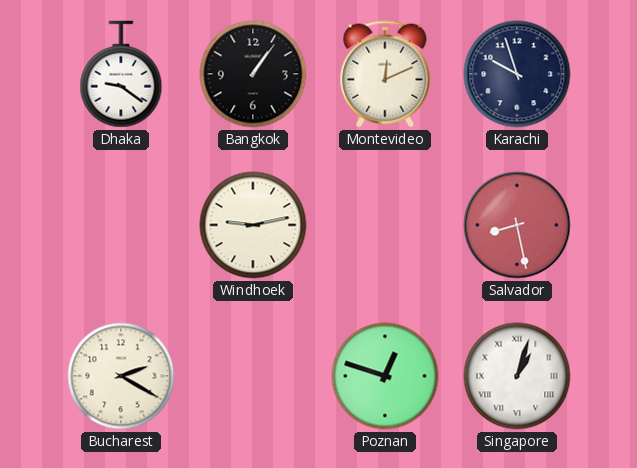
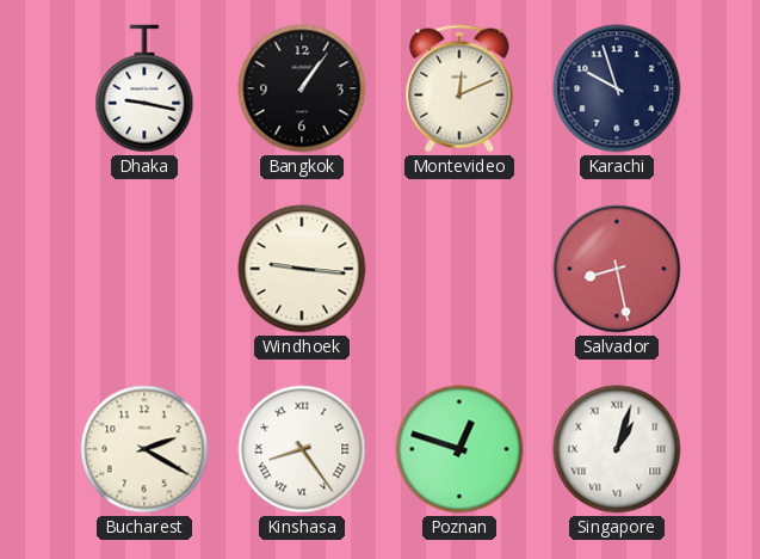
Dhaka: 9:21 -> 9:17 (144, 88)
Windhoek: 9:13 -> 9:16 (302, 269)
Kinshasa: none -> 8:24 (302, 449)
